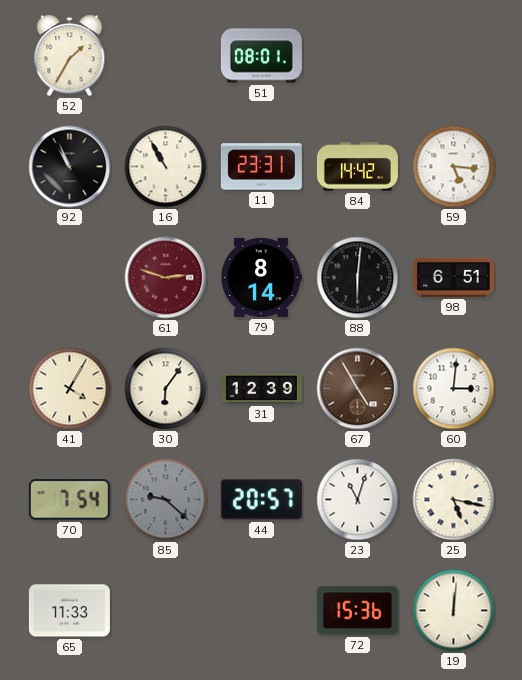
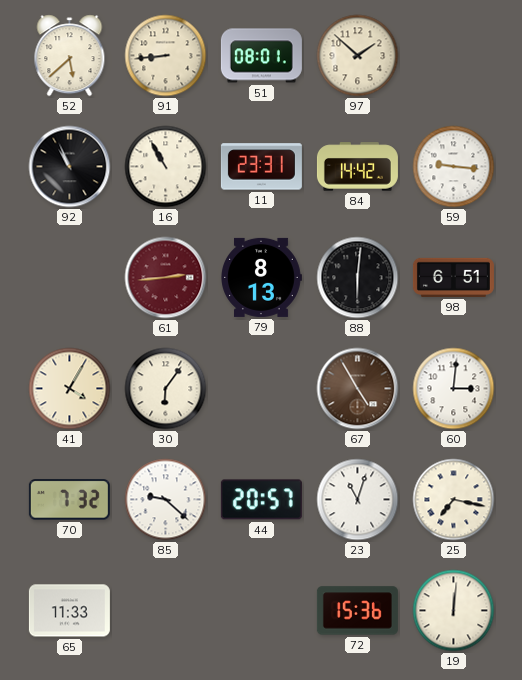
52: 1:35 -> 5:38 (70, 56)
91: none -> 8:44 (166, 56)
97: none -> 1:52 (358, 56)
59: 5:16 -> 9:16 (454, 167)
61: 2:48 -> 2:44 (166, 278)
79: 8:14 -> 8:13 (262, 277)
31: 12:39 -> none (261, 389)
70: 7:54 -> 7:32 (69, 500)
85 dial: grey -> white (166, 500)
25: 5:17 -> 7:17 (454, 500)
